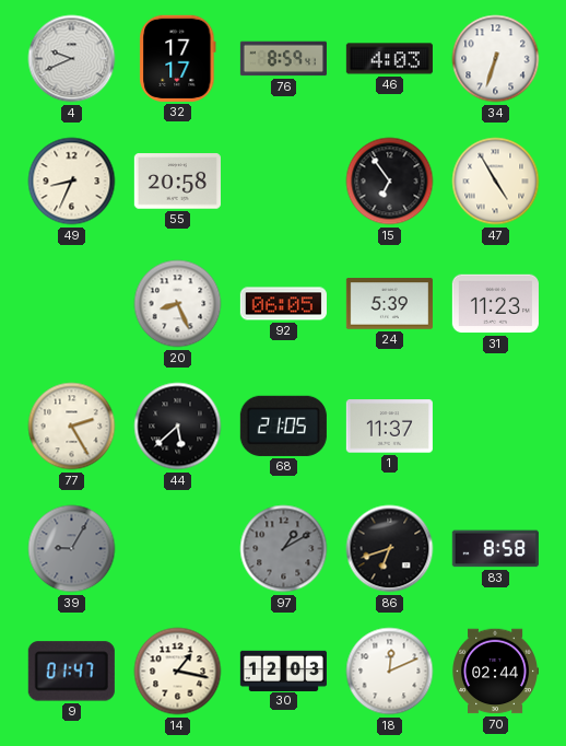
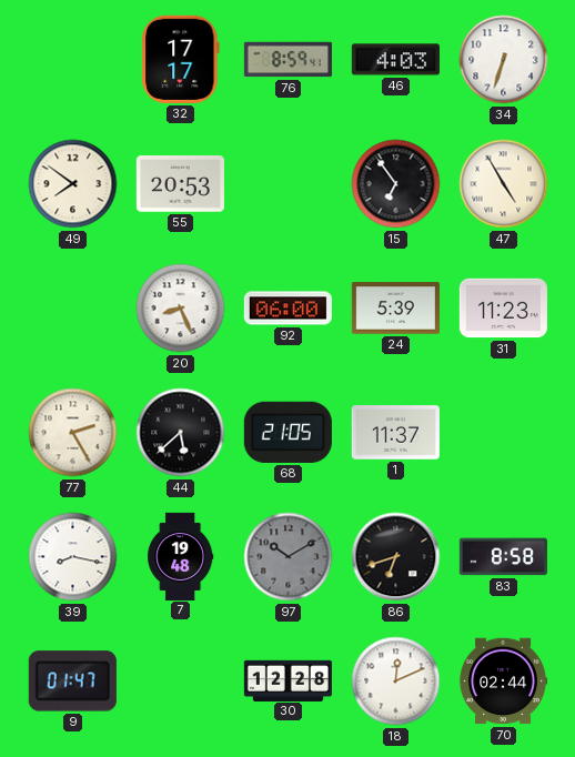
4: 9:41 -> none (72, 59)
49: 8:34 -> 7:51 (73, 184)
55: 20:58 -> 20:53 (180, 184)
92: 06:05 -> 06:00 (287, 309)
39: 9:05 -> 8:17 (73, 557)
39 dial: grey -> white (73, 557)
7: none -> 19:48 (181, 556)
97: 1:10 -> 10:10 (289, 557)
14: 1:17 -> none (178, 672)
30: 12:03 -> 12:28 (287, 680)
